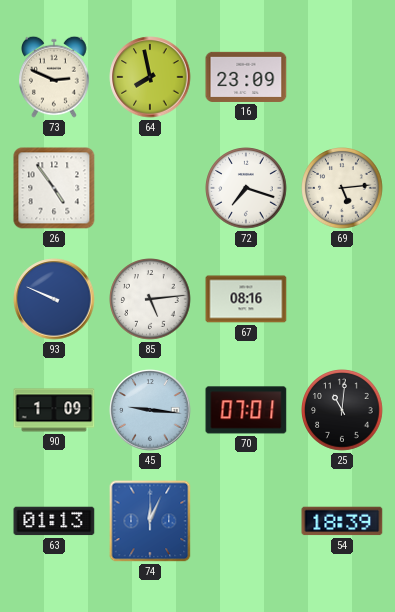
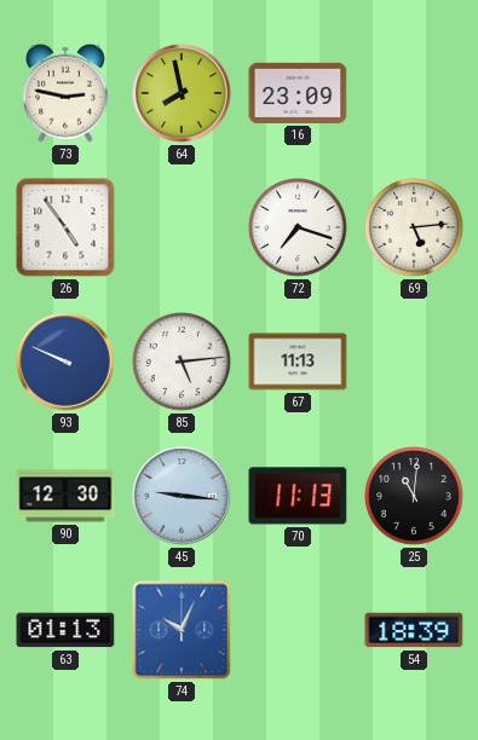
73: 2:49 -> 2:47 (67, 93)
67: 08:16 -> 11:13 (298, 362)
90: 1:09 -> 12:30 (65, 496)
70: 07:01 -> 11:13 (298, 496)
74: 12:04 -> 10:04 (182, 630)
